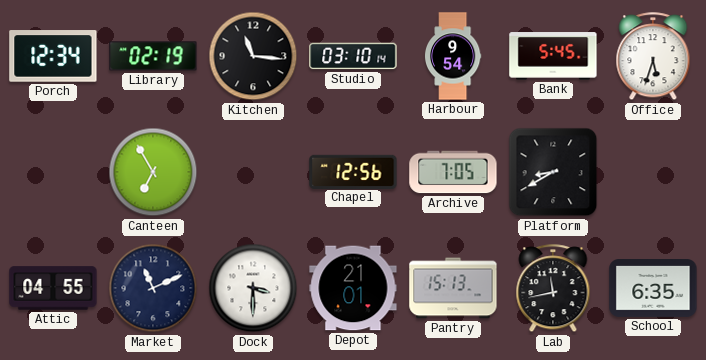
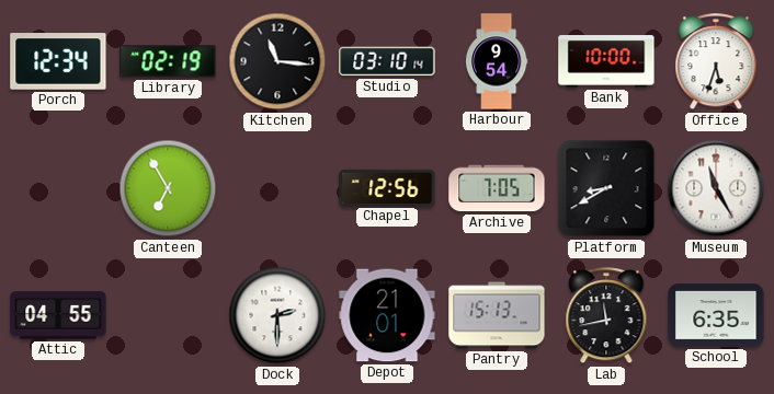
Bank: 5:45 -> 10:00 (606, 61)
Museum: none -> 11:25 (716, 188)
Market: 11:11 -> none (153, 288)
Dock: 3:30 -> 2:30 (277, 315)
